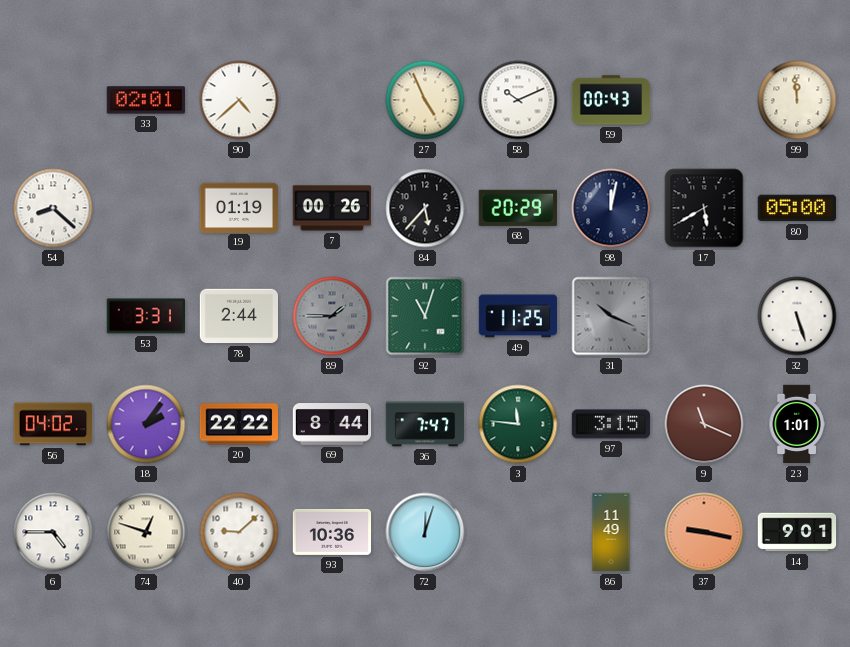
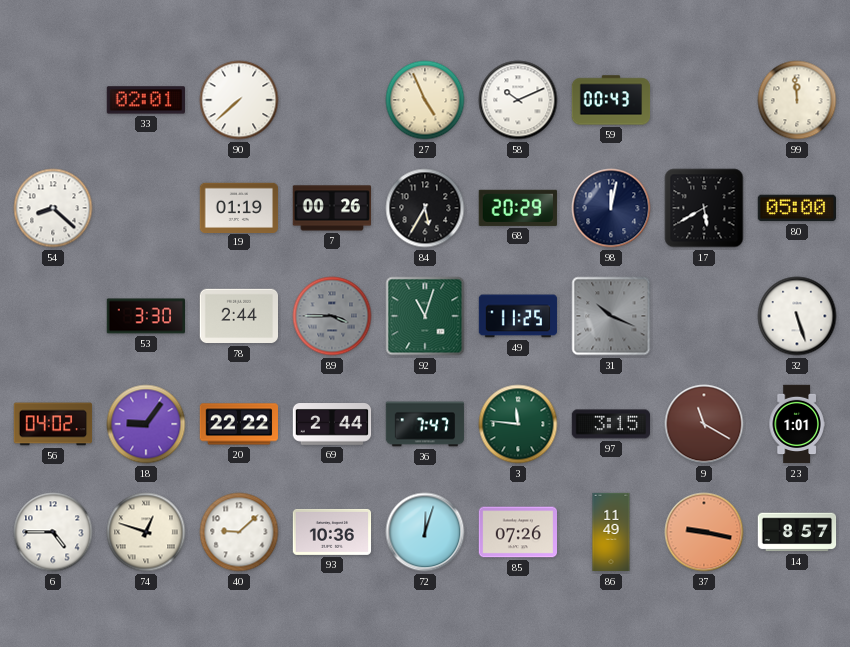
90: 4:38 -> 7:38 (239, 100)
84: 5:37 -> 5:35 (425, 208)
53: 3:31 -> 3:30 (145, 316)
89: 1:45 -> 3:45 (332, 316)
18: 2:06 -> 9:06 (146, 424)
69: 8:44 -> 2:44 (332, 425)
9: 11:19 -> 11:20 (704, 424)
85: none -> 07:26 (517, 532)
14: 9:01 -> 8:57 (797, 532)
